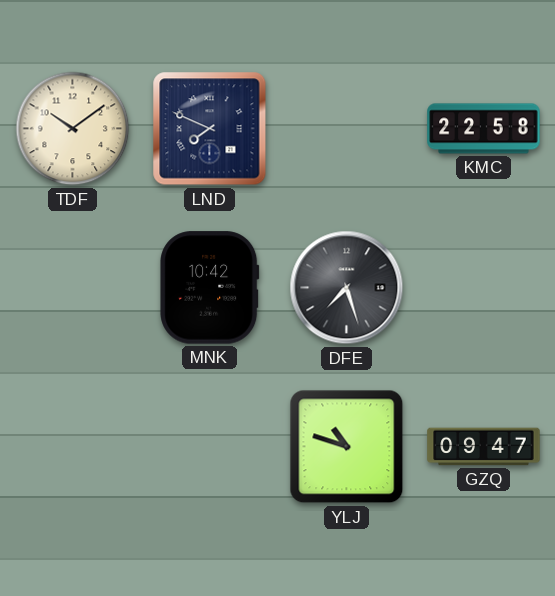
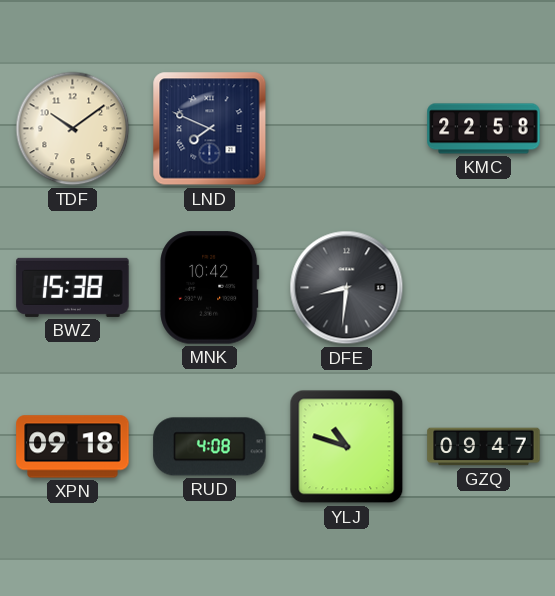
BWZ: none -> 15:38 (73, 287)
DFE: 7:27 -> 8:31 (347, 288)
XPN: none -> 09:18 (73, 447)
RUD: none -> 4:08 (210, 447)
